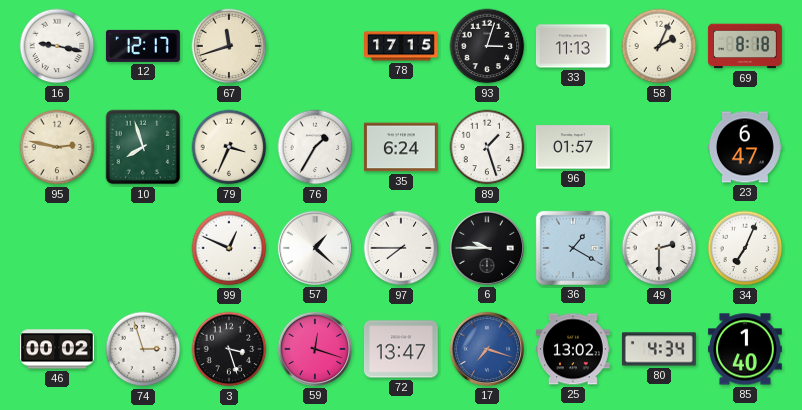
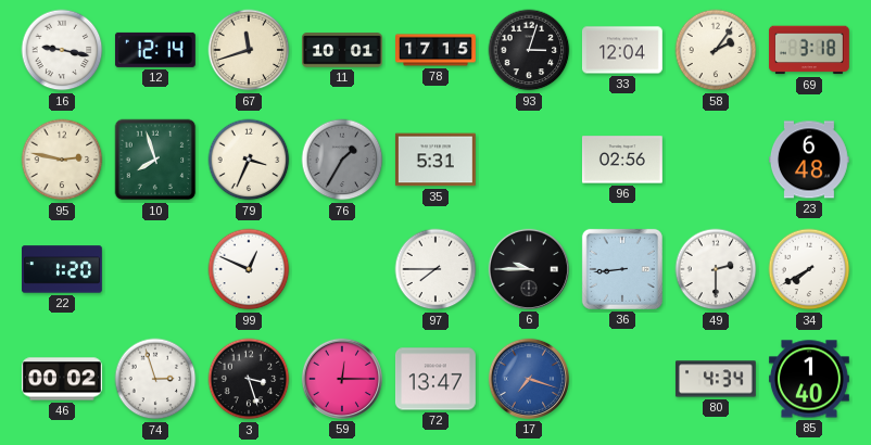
12: 12:17 -> 12:14 (155, 50)
11: none -> 10:01 (342, 50)
33: 11:13 -> 12:04 (622, 50)
58: 2:04 -> 2:06 (716, 50)
69: 8:18 -> 3:18 (809, 50)
76 dial: white -> grey (342, 160)
35: 6:24 -> 5:31 (435, 160)
89: 1:27 -> none (487, 147)
96: 01:57 -> 02:56 (622, 160)
23: 6:47 -> 6:48 (809, 160)
22: none -> 1:20 (63, 269)
57: 1:22 -> none (315, 248)
36: 1:20 -> 8:44 (622, 269)
34: 7:04 -> 7:40 (809, 269)
59: 12:18 -> 12:15 (342, 379)
25: 13:02 -> none (573, 349)
